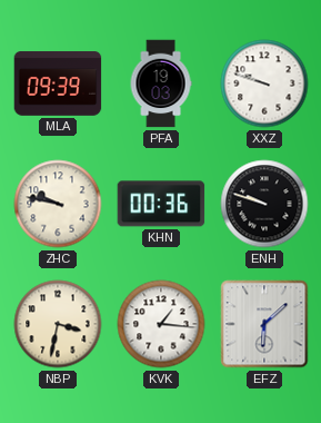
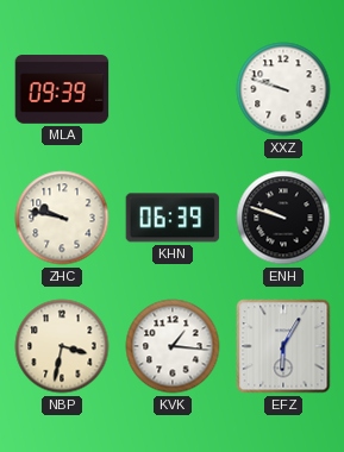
PFA: 19:03 -> none (161, 83)
KHN: 00:36 -> 06:39 (173, 218)
EFZ: 6:08 -> 6:05 (283, 346)
